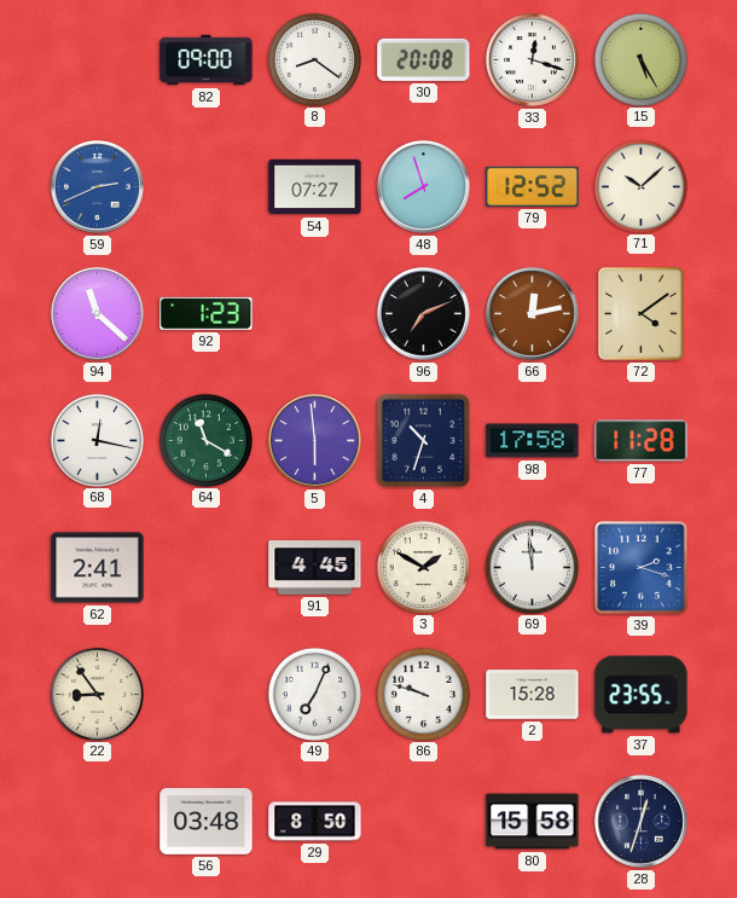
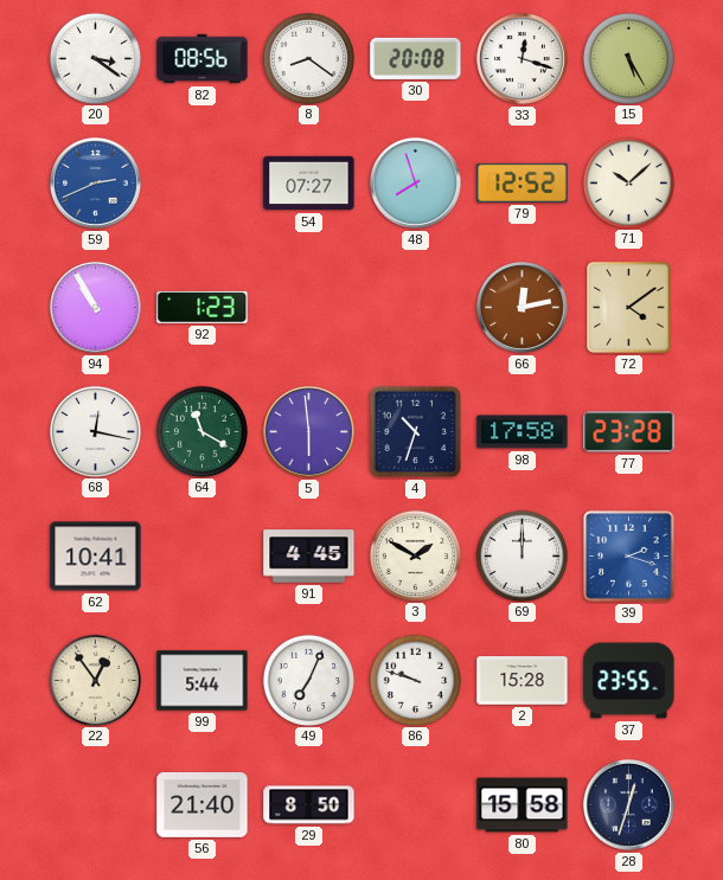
20: none -> 3:21 (95, 58)
82: 09:00 -> 08:56 (203, 59)
94: 11:22 -> 10:55 (95, 307)
96: 7:11 -> none (423, 313)
77: 11:28 -> 23:28 (629, 432)
62: 2:41 -> 10:41 (96, 557)
69: 11:59 -> 12:00 (522, 555)
22: 8:54 -> 12:54 (95, 680)
99: none -> 5:44 (203, 681)
56: 03:48 -> 21:40 (203, 805)
